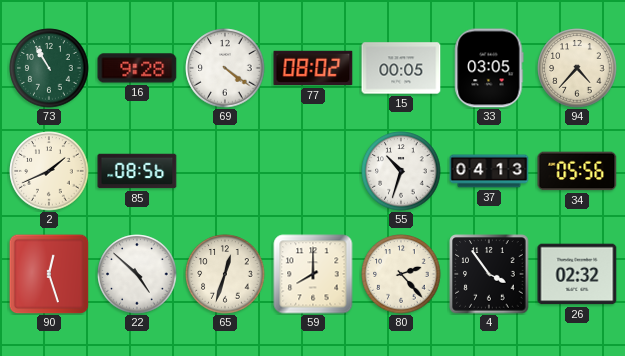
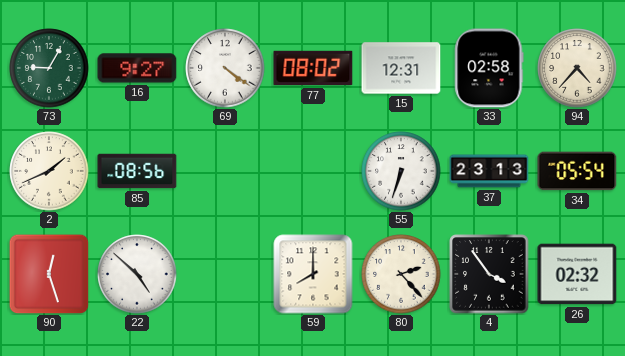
73: 10:55 -> 9:05 (49, 68)
16: 9:28 -> 9:27 (137, 68)
15: 00:05 -> 12:31 (401, 68)
33: 03:05 -> 02:58 (489, 68)
55: 10:33 -> 6:33 (401, 171)
37: 04:13 -> 23:13 (489, 171)
34: 05:56 -> 05:54 (577, 171)
65: 12:33 -> none (225, 274)
